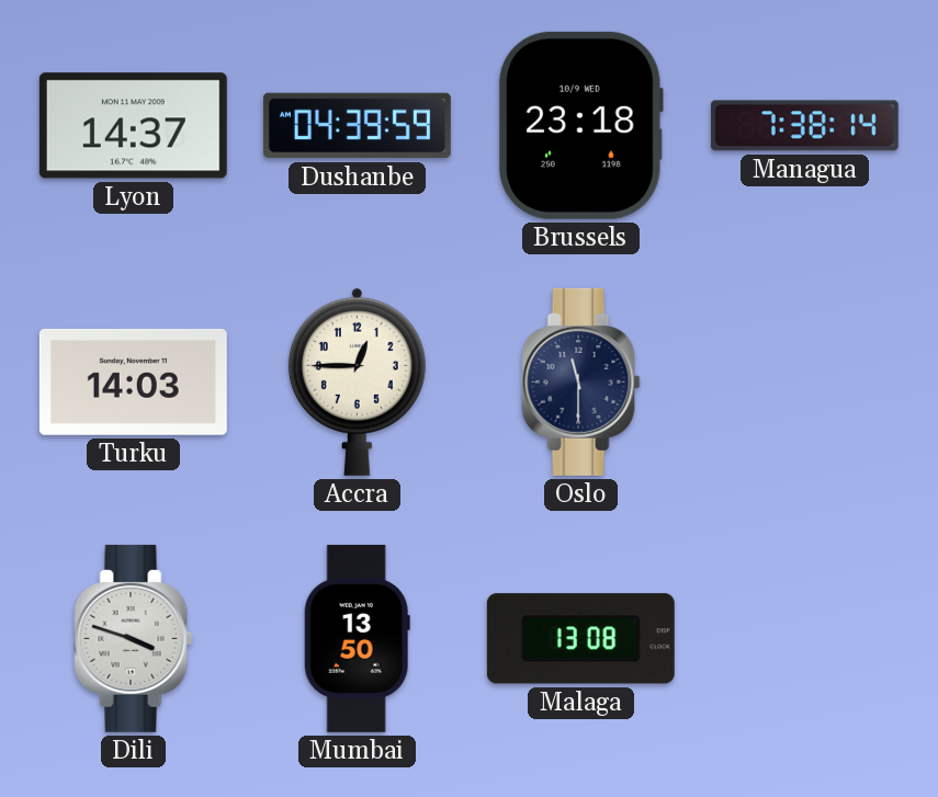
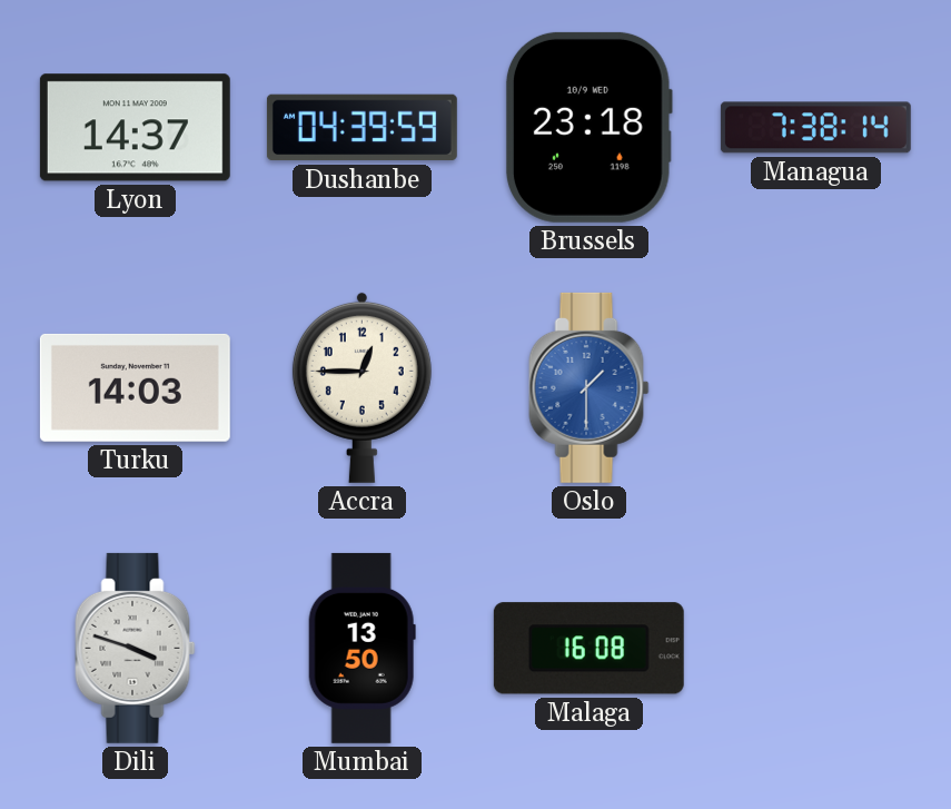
Oslo: 11:30 -> 1:30 (590, 387)
Oslo dial: navy -> blue (590, 387)
Malaga: 13:08 -> 16:08 (588, 649)
